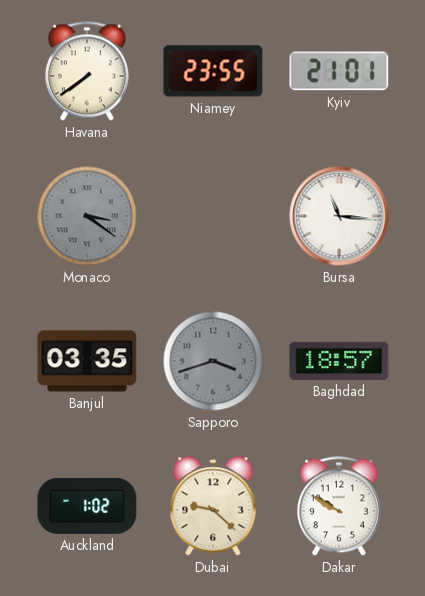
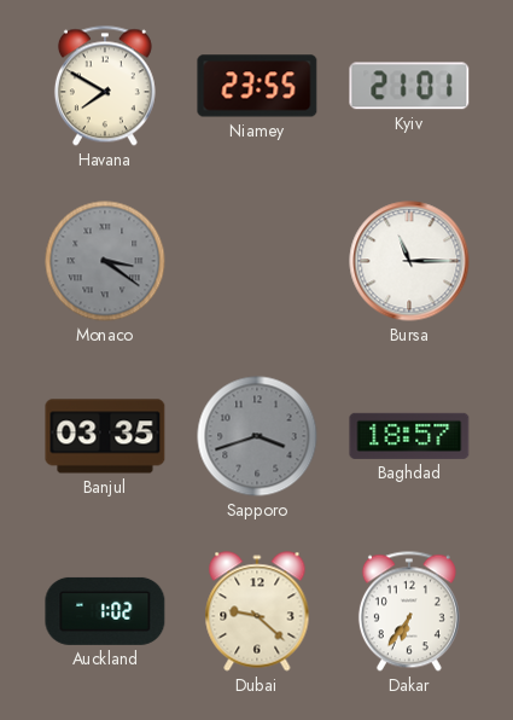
Havana: 7:39 -> 7:50 (105, 86)
Bursa: 11:16 -> 11:15 (409, 261)
Dakar: 9:50 -> 6:36 (409, 611)
